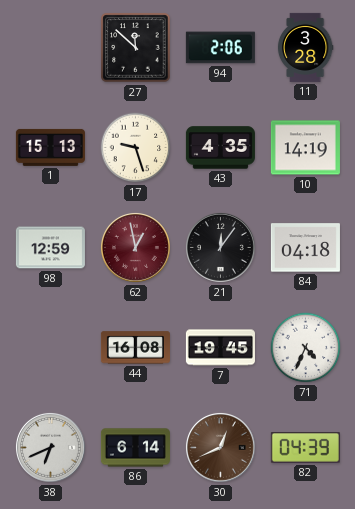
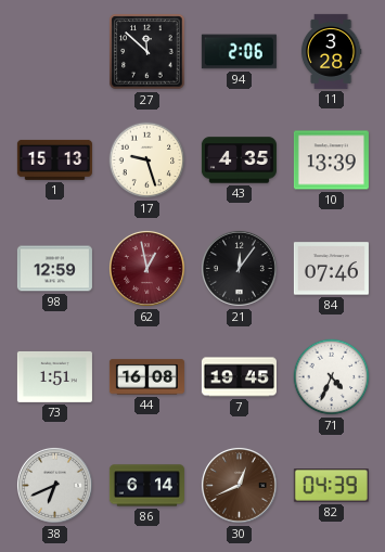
10: 14:19 -> 13:39 (331, 161)
84: 04:18 -> 07:46 (331, 269)
73: none -> 1:51 (54, 376)
